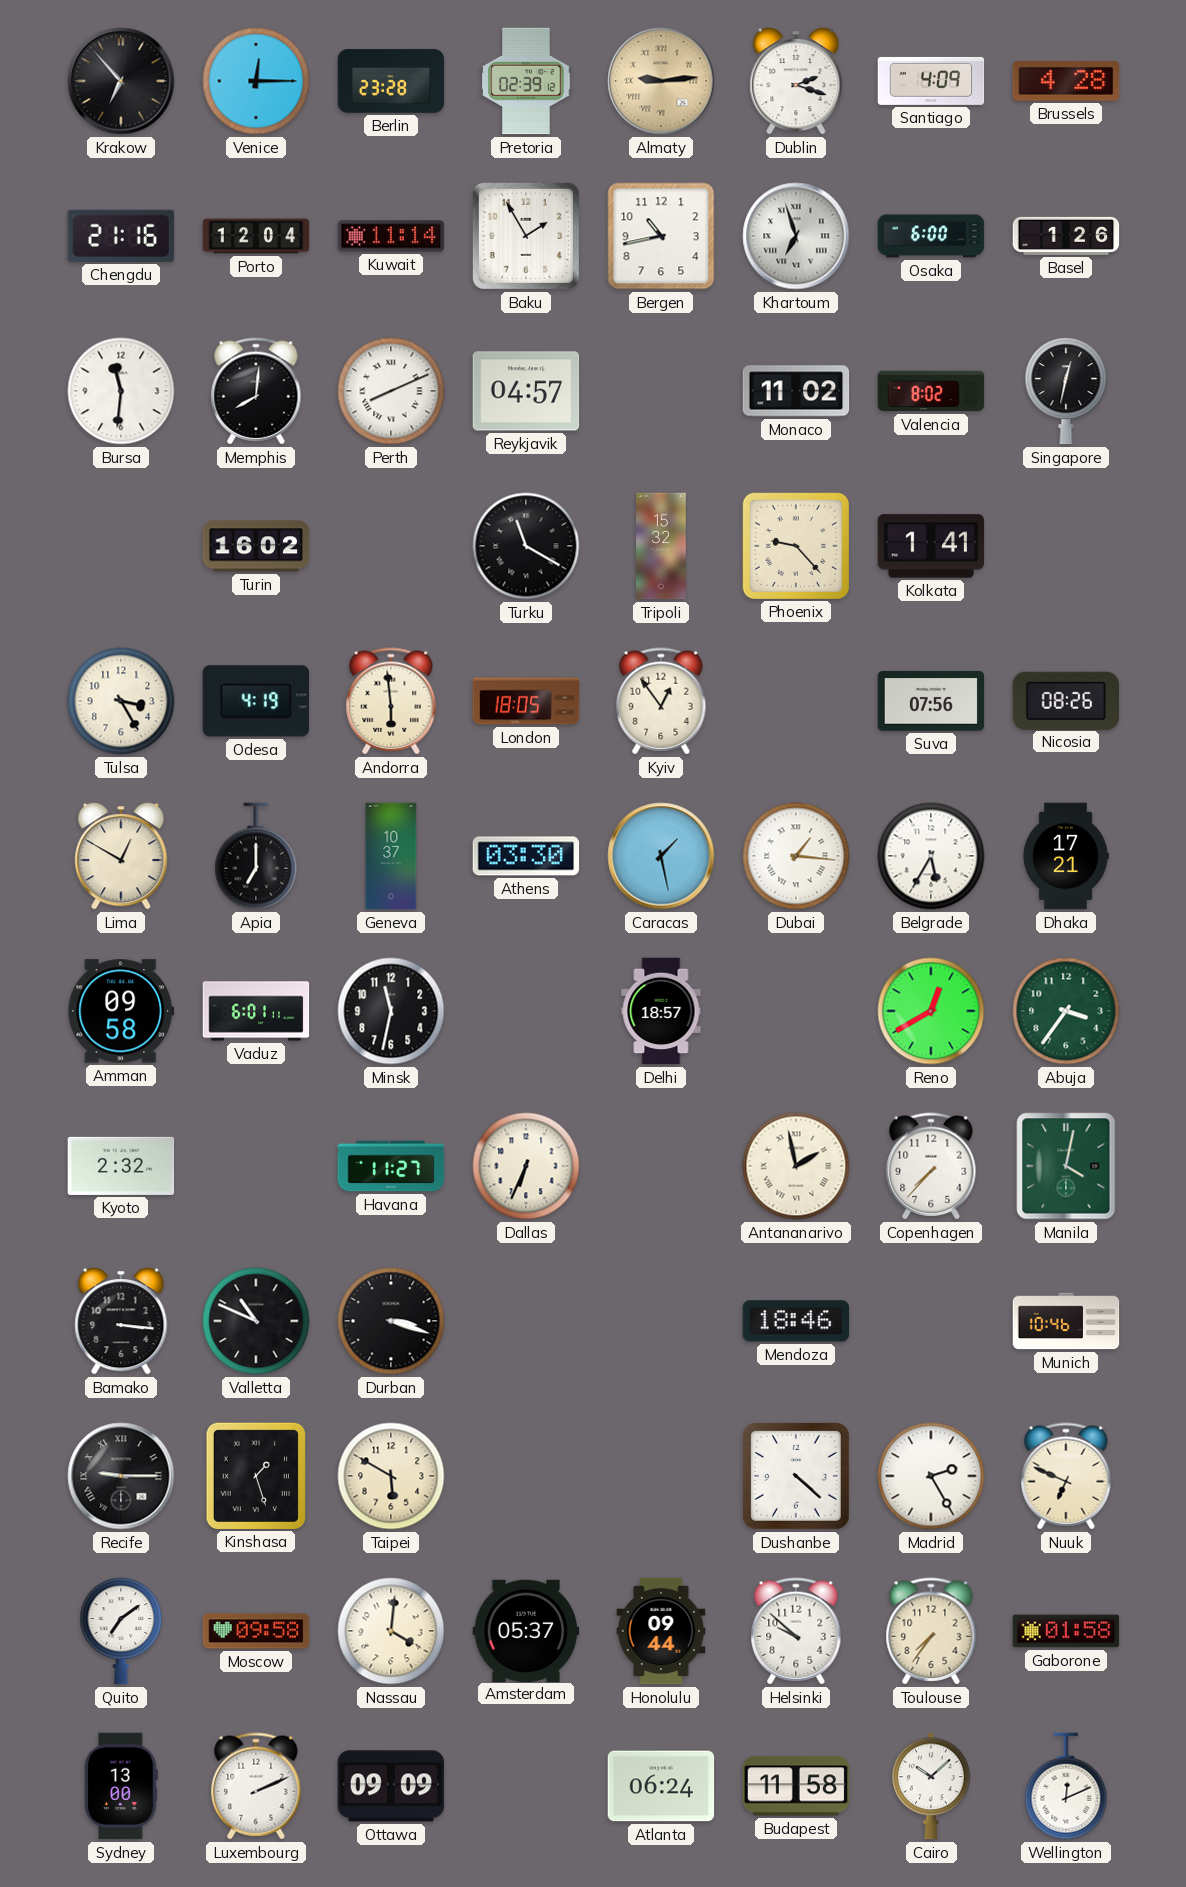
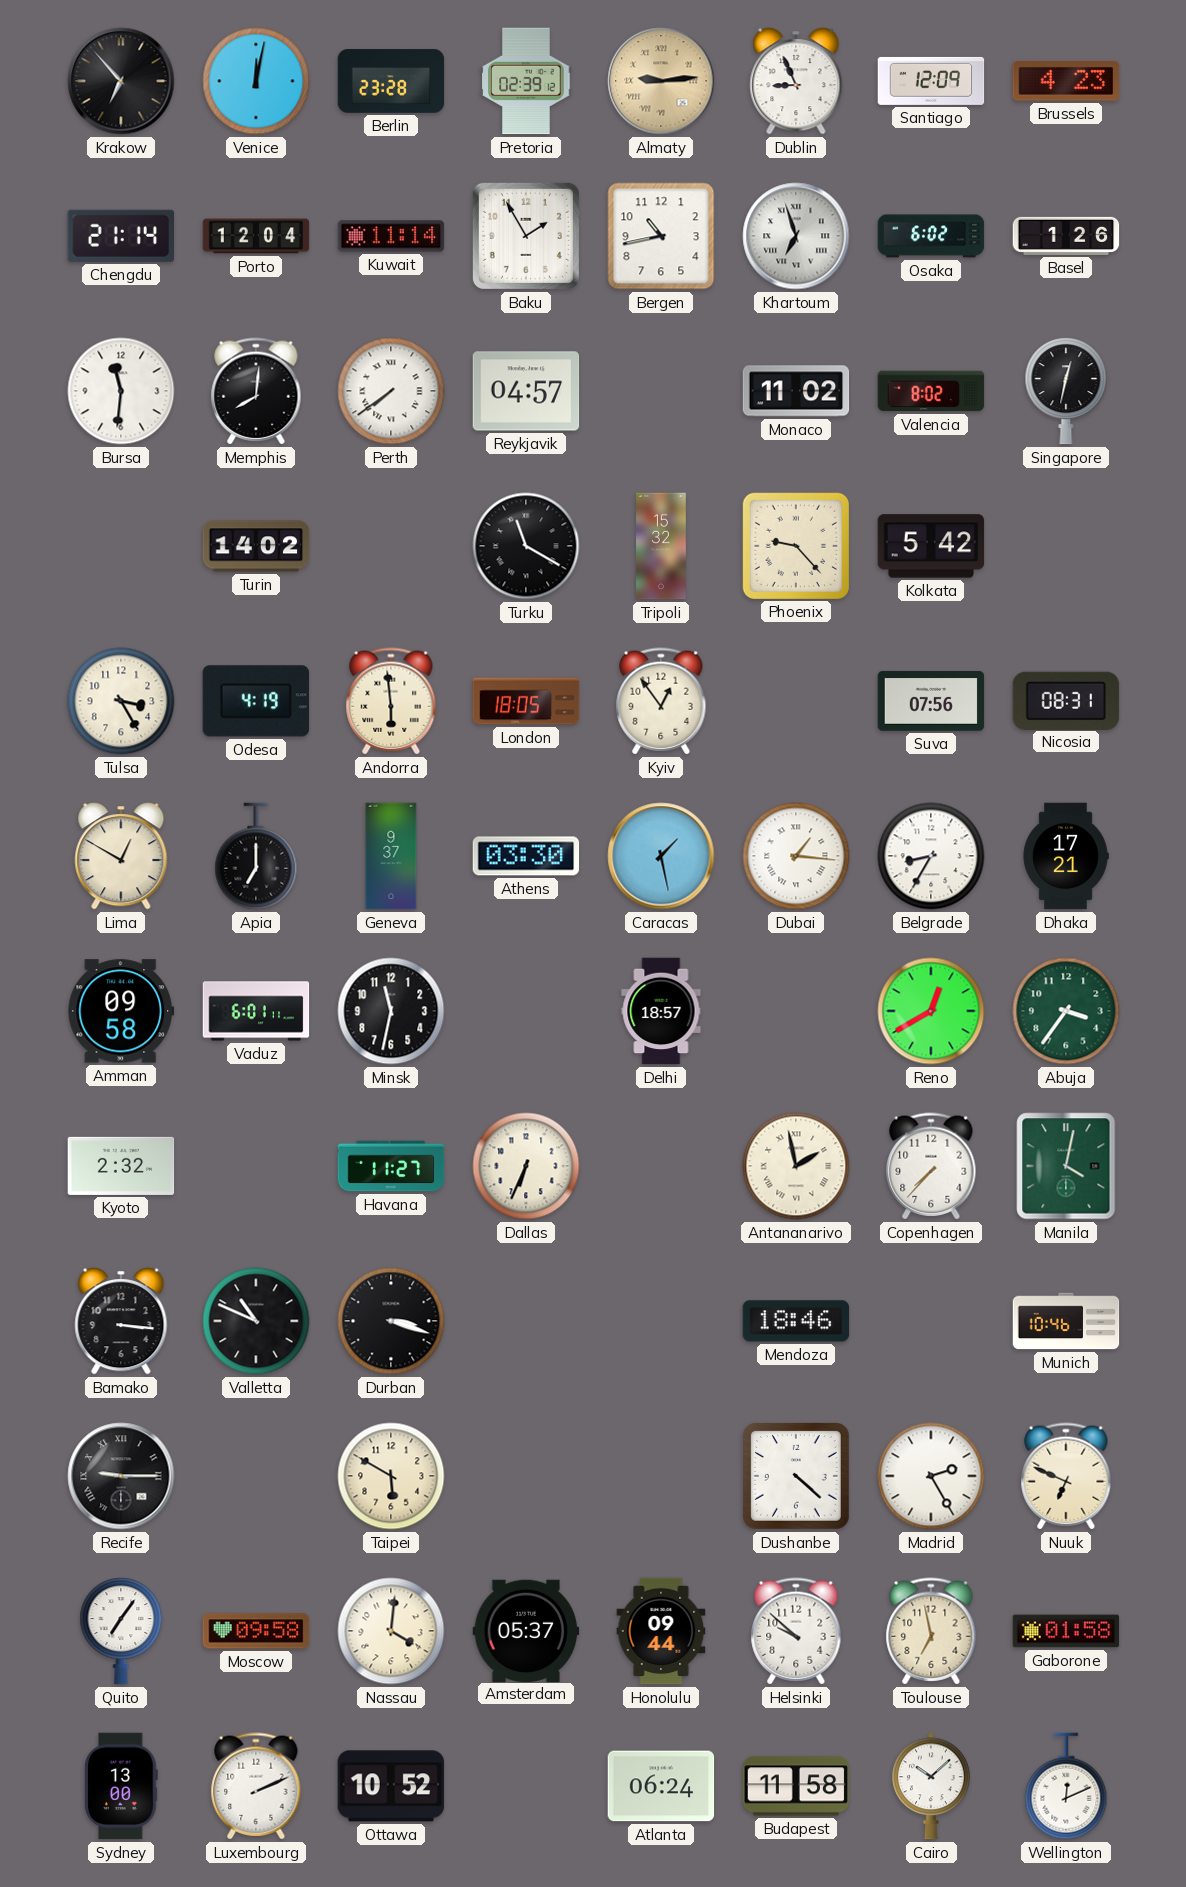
Venice: 12:15 -> 12:02 (256, 81)
Dublin: 2:18 -> 8:56 (796, 81)
Santiago: 4:09 -> 12:09 (931, 81)
Brussels: 4:28 -> 4:23 (1066, 82)
Chengdu: 21:16 -> 21:14 (120, 236)
Osaka: 6:00 -> 6:02 (931, 236)
Perth: 8:11 -> 7:39 (391, 391)
Turin: 16:02 -> 14:02 (256, 546)
Kolkata: 1:41 -> 5:42 (931, 546)
Nicosia: 08:26 -> 08:31 (1066, 700)
Geneva: 10:37 -> 9:37 (391, 856)
Belgrade: 5:35 -> 8:35 (931, 856)
Kinshasa: 1:27 -> none (256, 1475)
Quito: 7:09 -> 7:06 (121, 1631)
Toulouse: 7:36 -> 6:58 (931, 1631)
Ottawa: 09:09 -> 10:52 (391, 1786)
